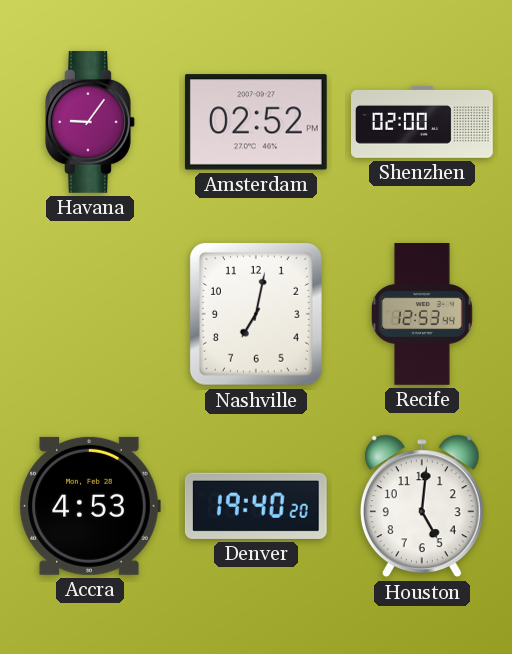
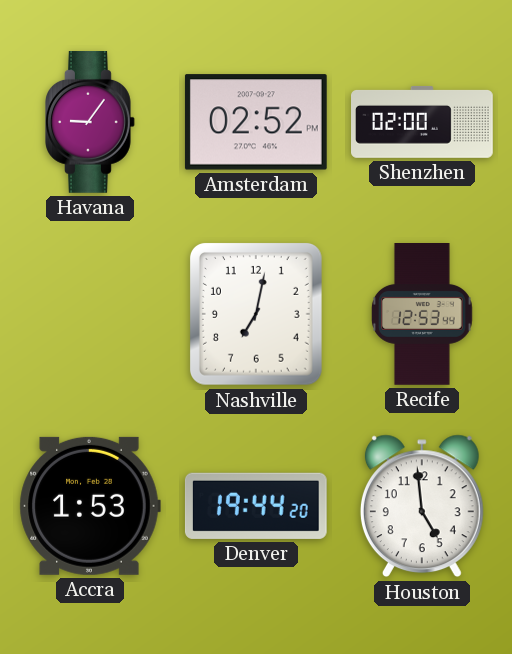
Accra: 4:53 -> 1:53 (90, 506)
Denver: 19:40 -> 19:44 (256, 506)
Houston: 5:01 -> 4:59 (422, 506)
